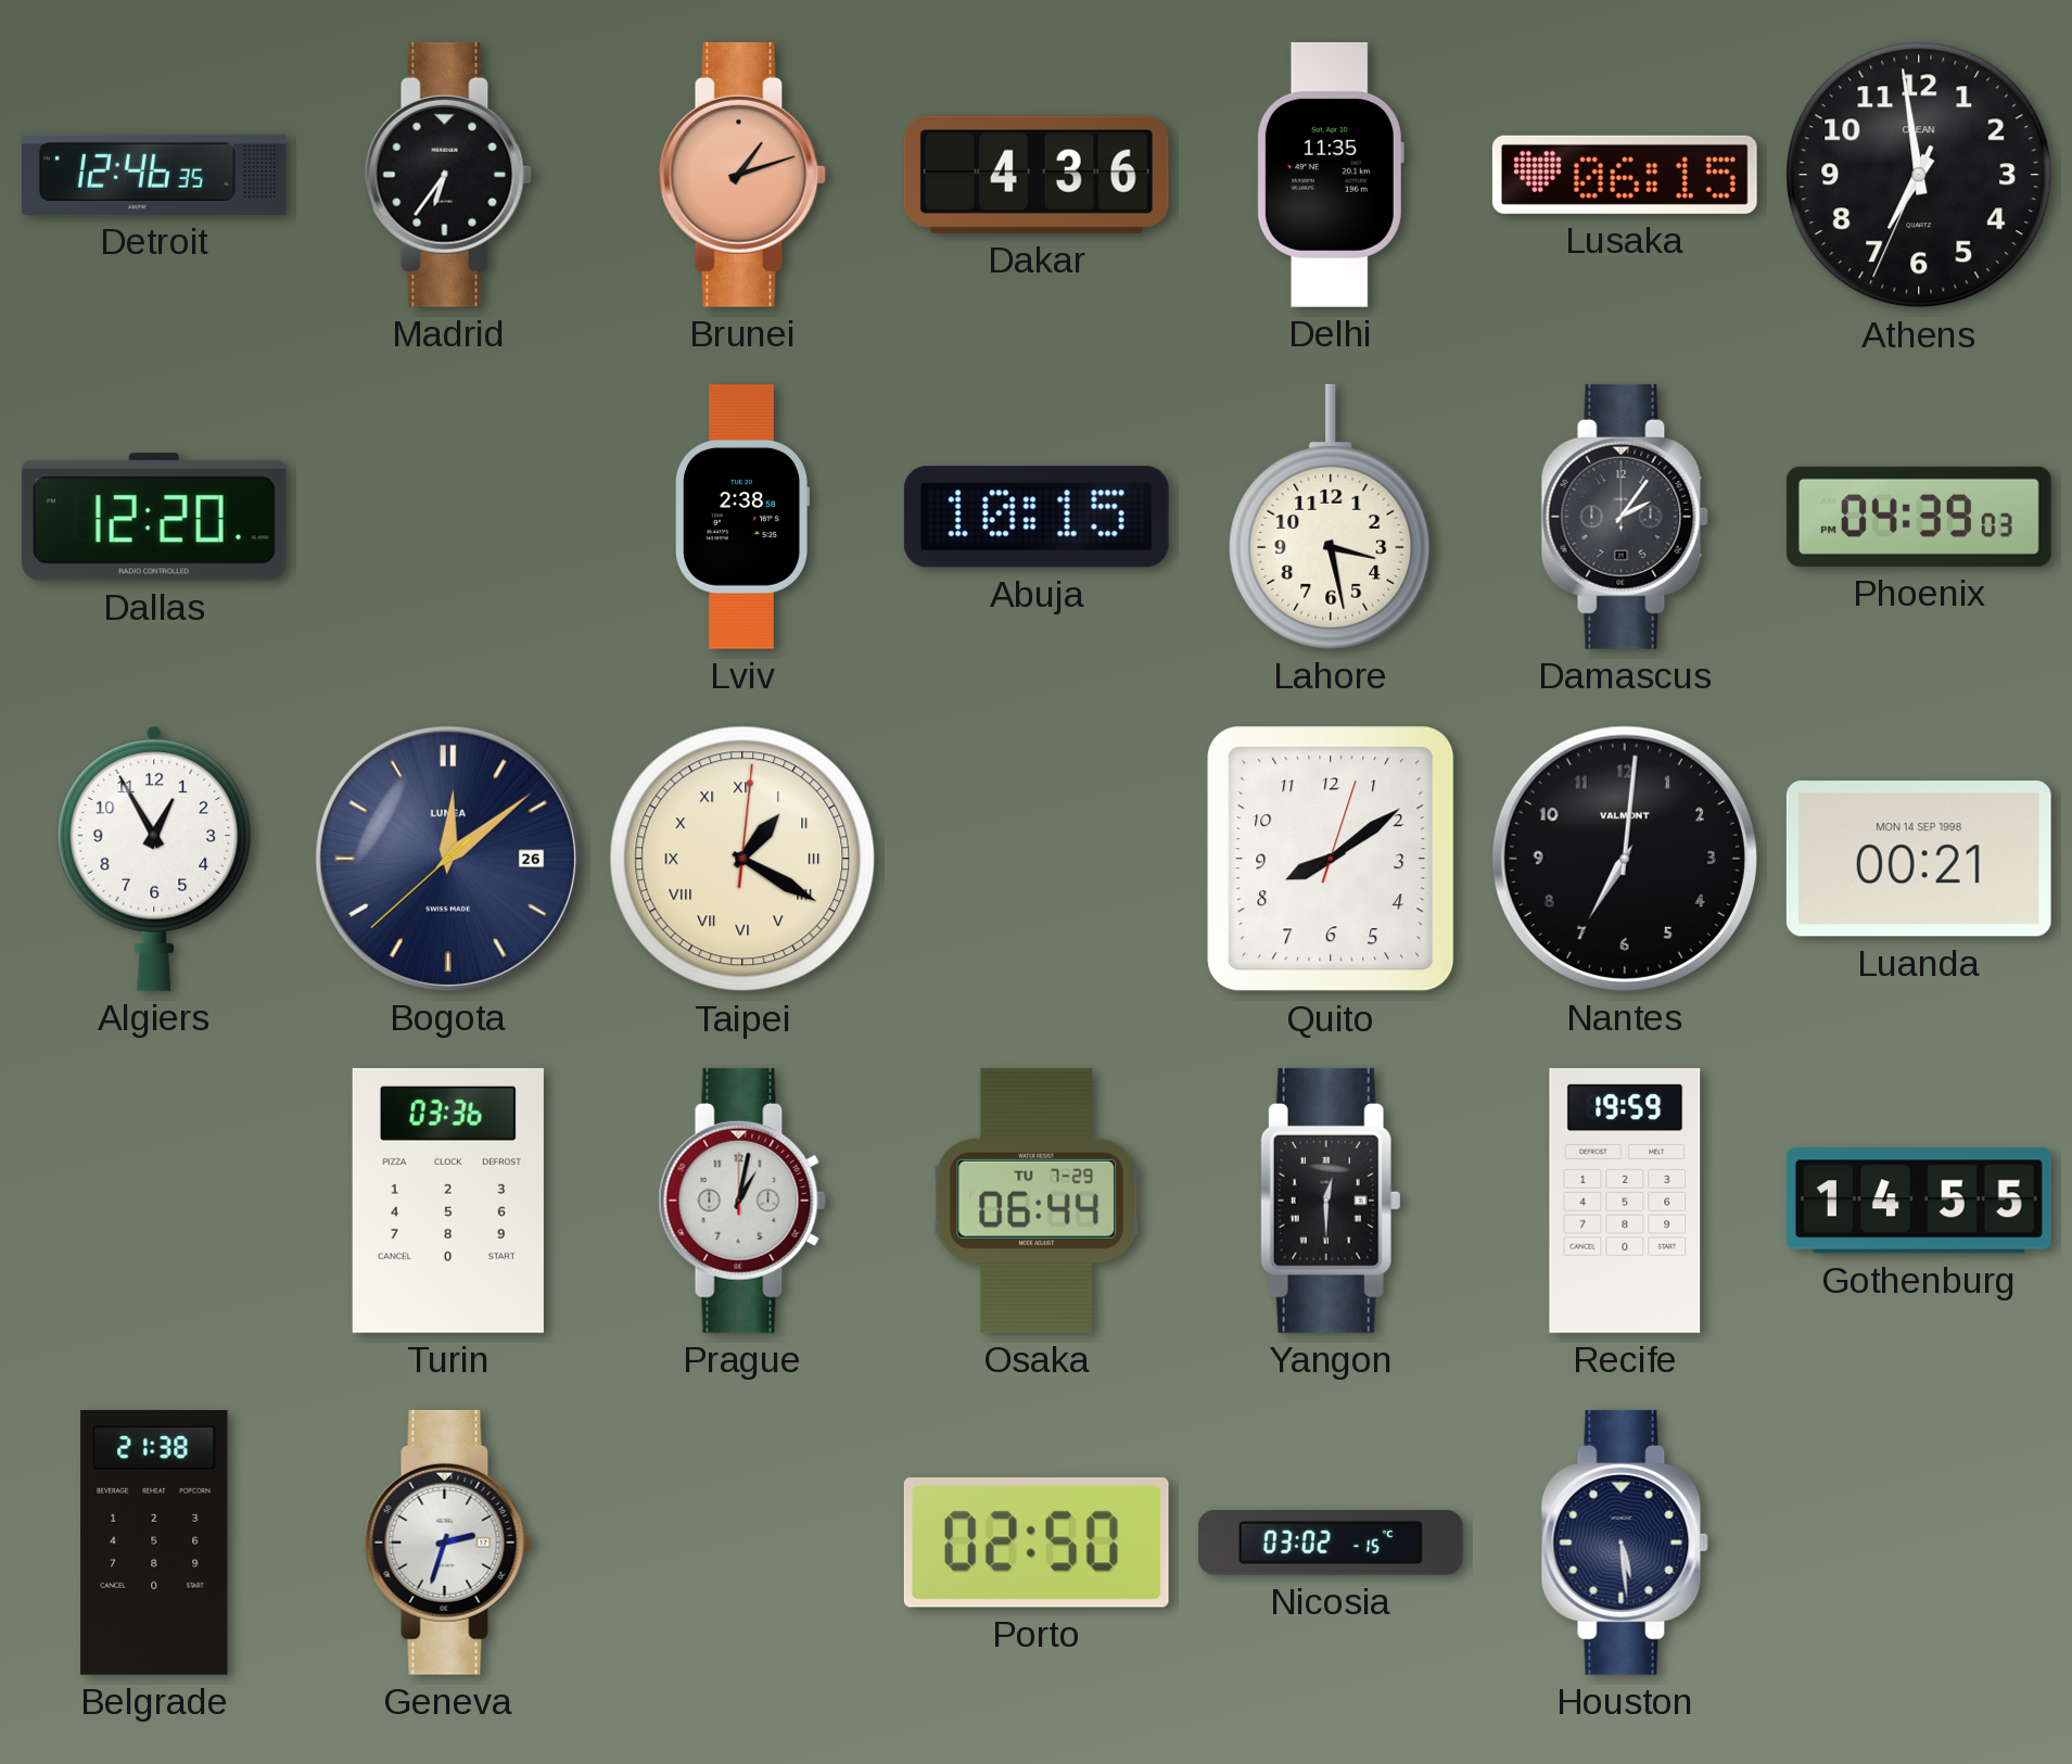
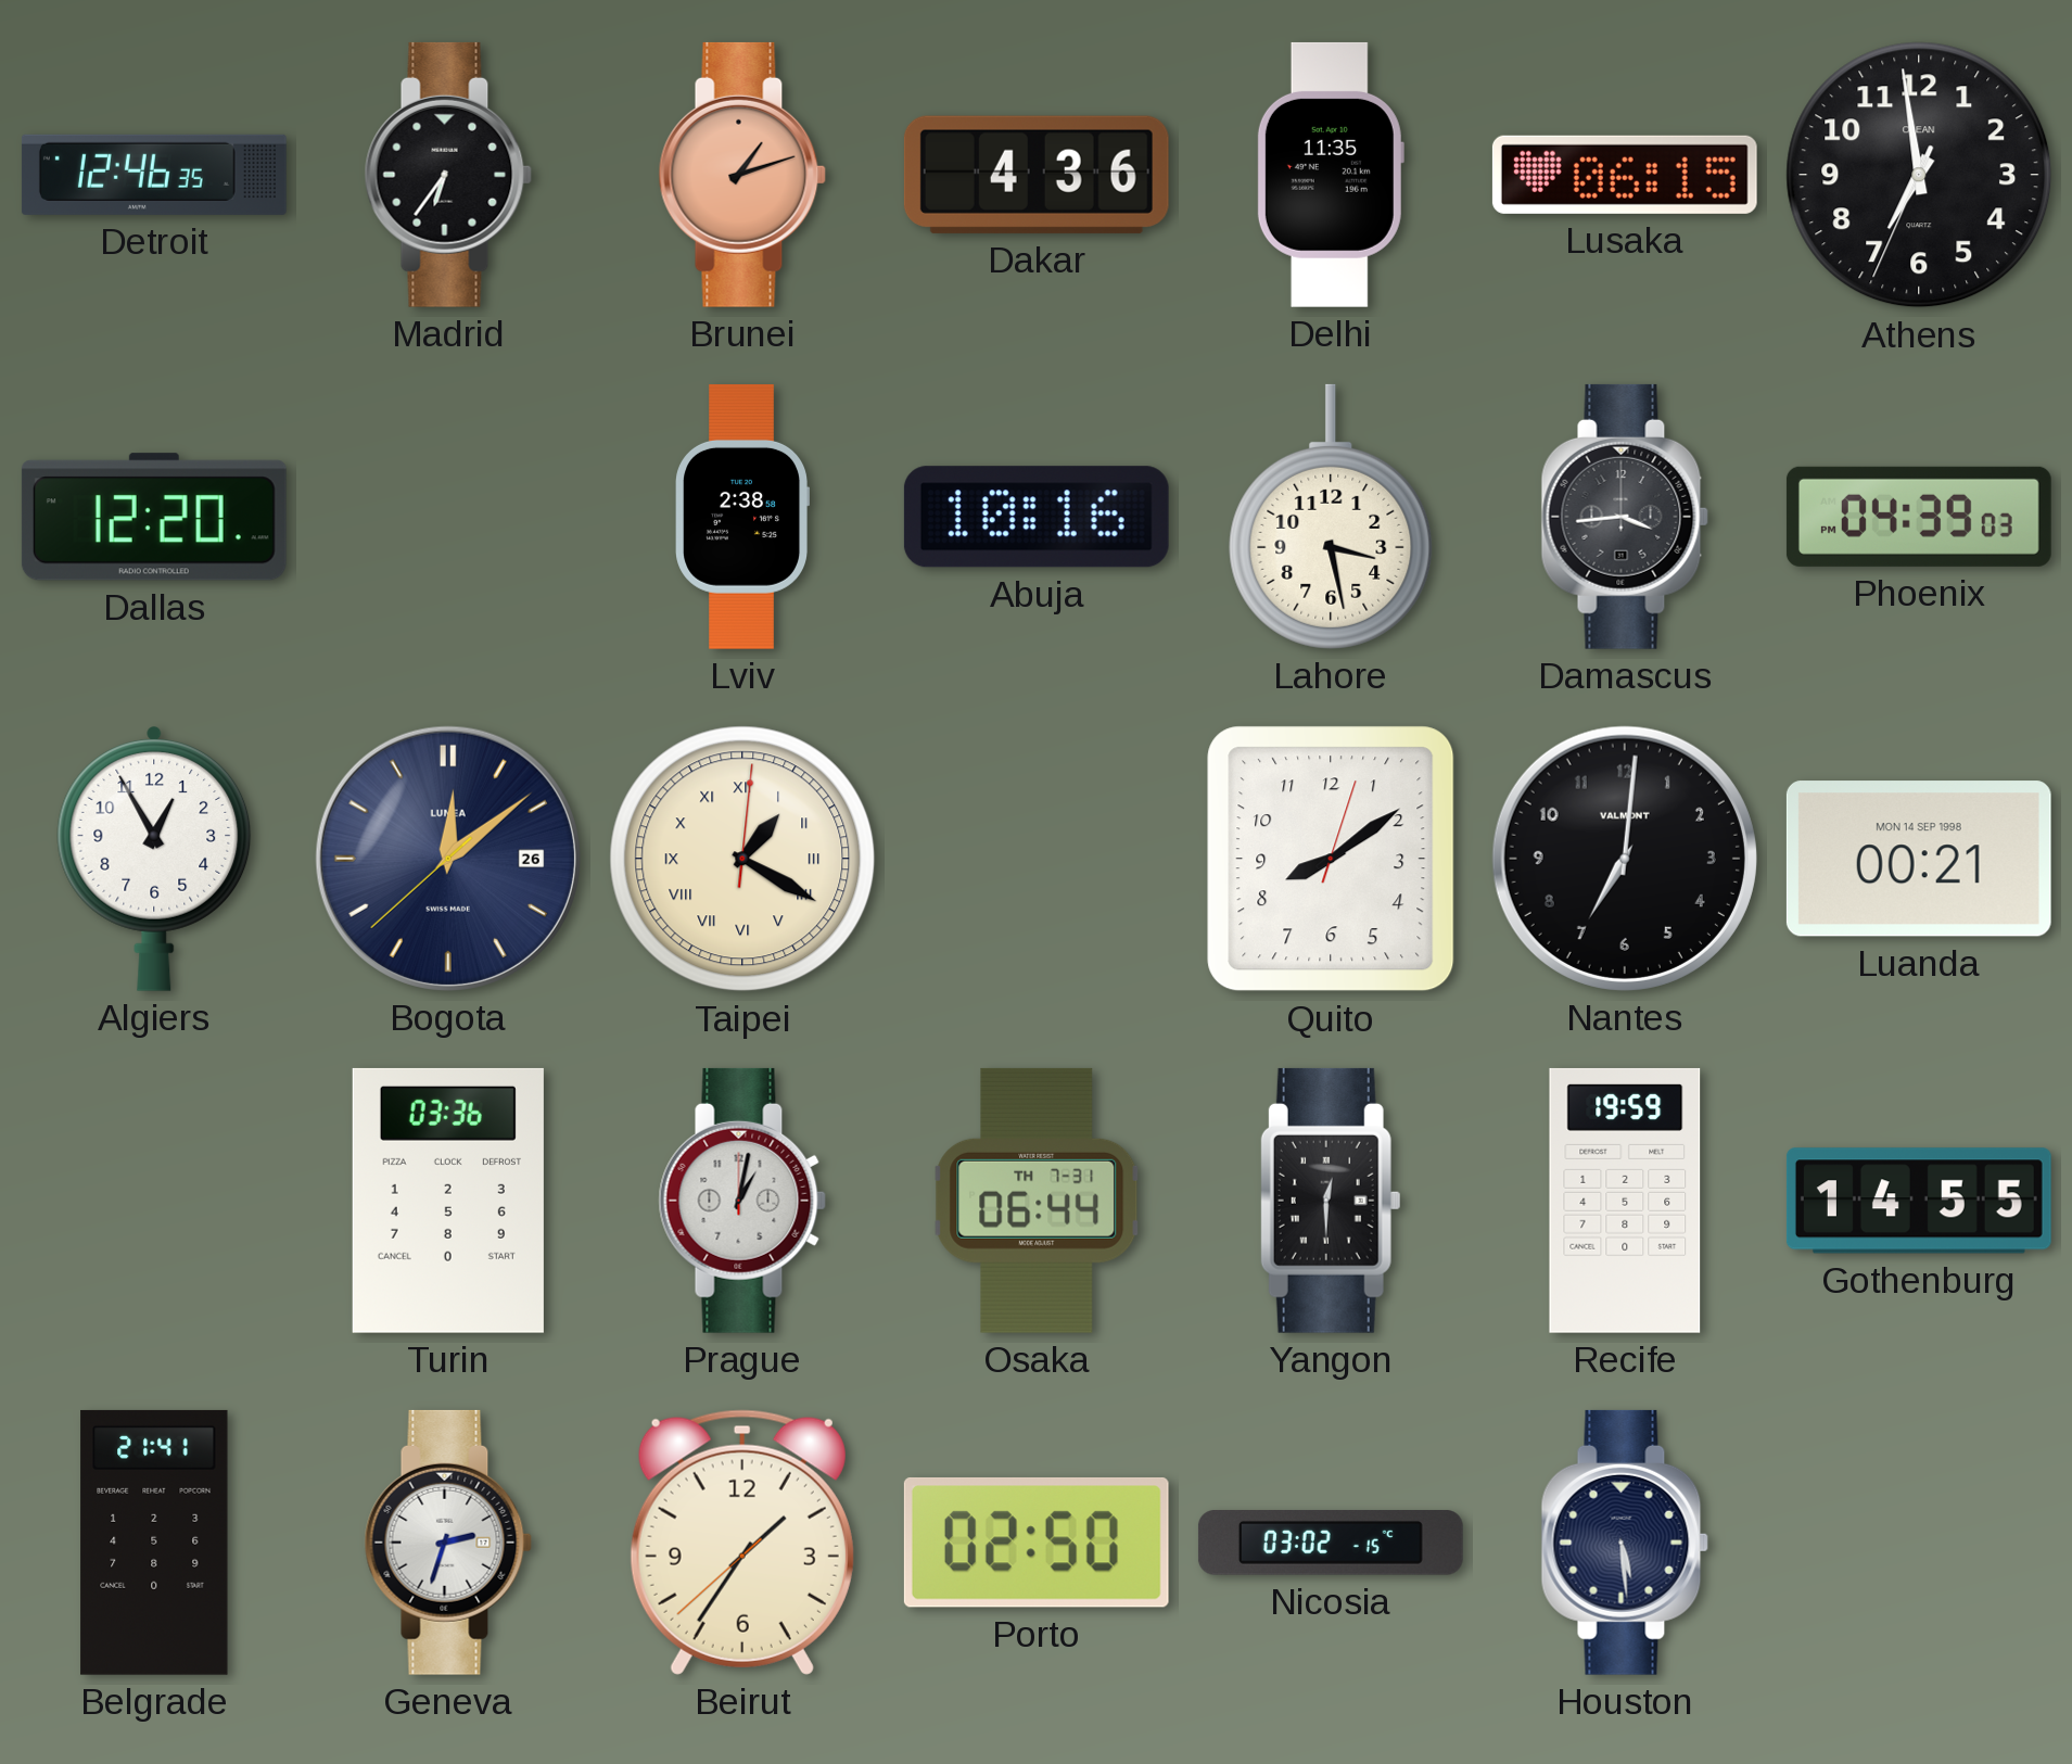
Abuja: 10:15 -> 10:16 (1037, 517)
Damascus: 2:06 -> 3:44 (1625, 517)
Osaka date: TU 7-29 -> TH 7-31 (1037, 1201)
Belgrade: 21:38 -> 21:41 (154, 1543)
Beirut: none -> 1:35 (742, 1543)
